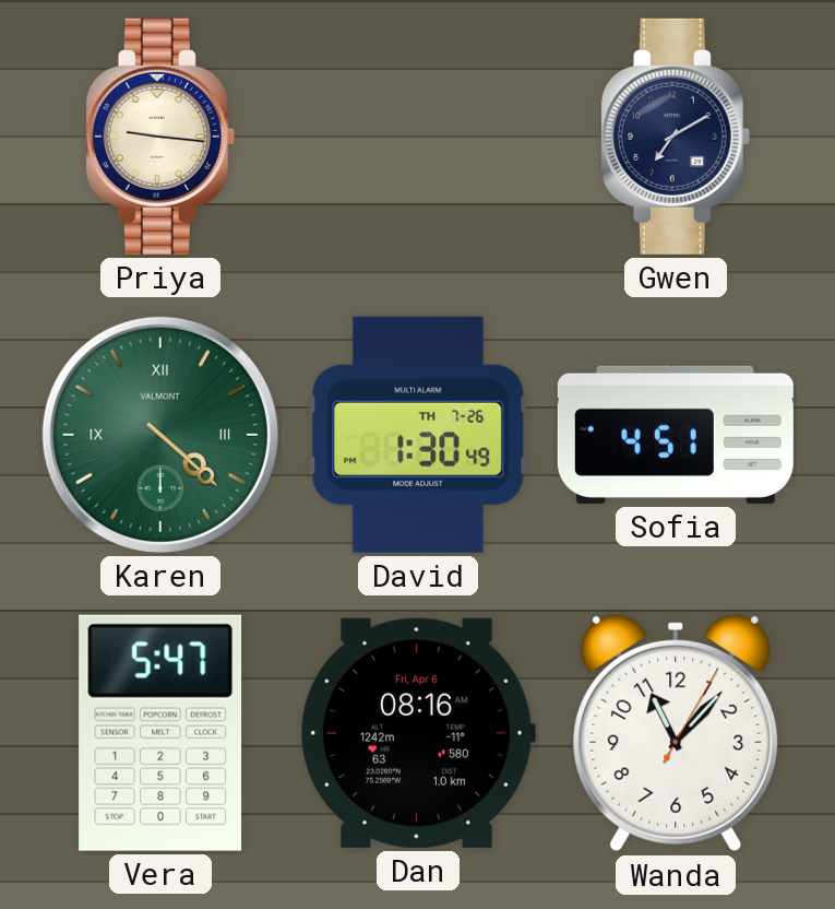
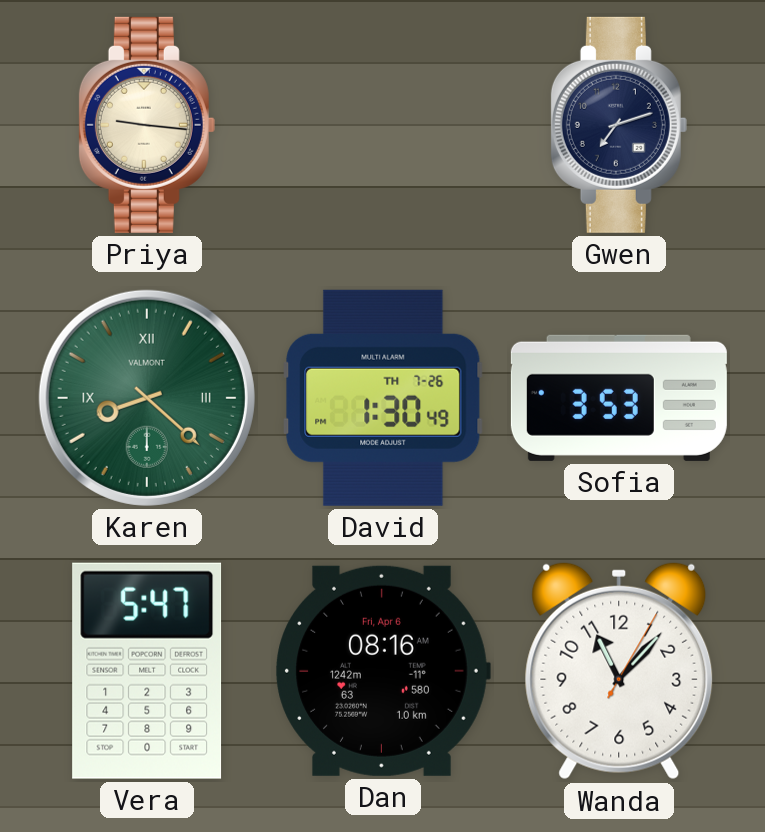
Gwen: 7:10 -> 7:12 (619, 125)
Karen: 4:22 -> 8:22 (147, 398)
Sofia: 4:51 -> 3:53 (619, 398)
